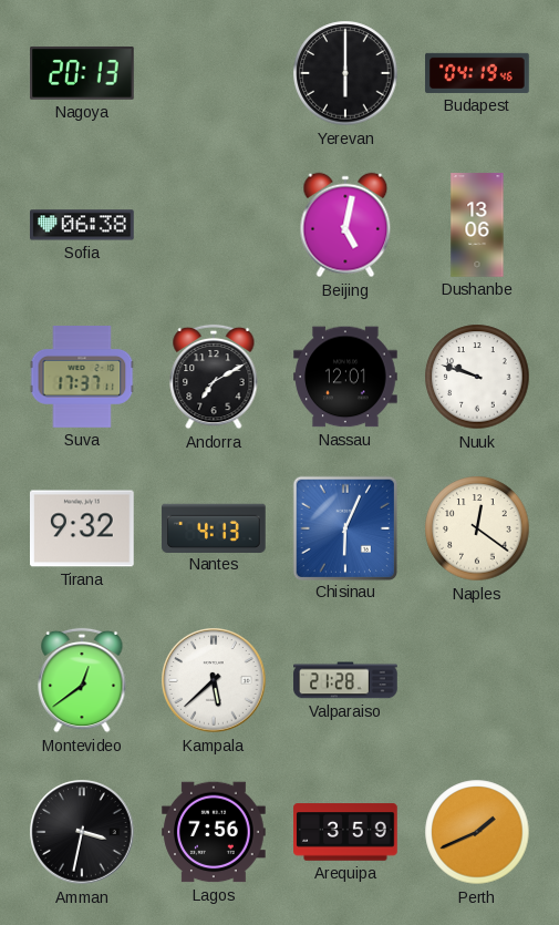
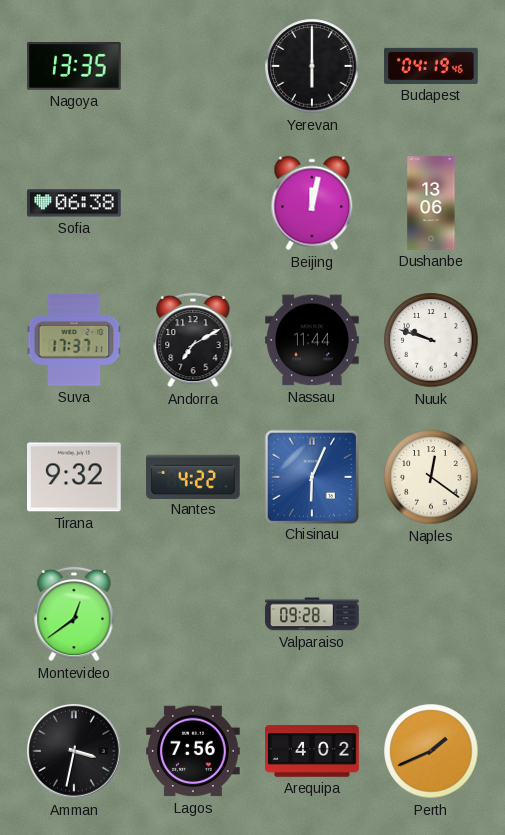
Nagoya: 20:13 -> 13:35 (75, 66)
Beijing: 5:02 -> 12:02 (312, 203)
Nassau: 12:01 -> 11:44 (312, 340)
Nantes: 4:13 -> 4:22 (193, 476)
Kampala: 5:38 -> none (214, 680)
Valparaiso: 21:28 -> 09:28 (312, 614)
Arequipa: 3:59 -> 4:02 (312, 751)
